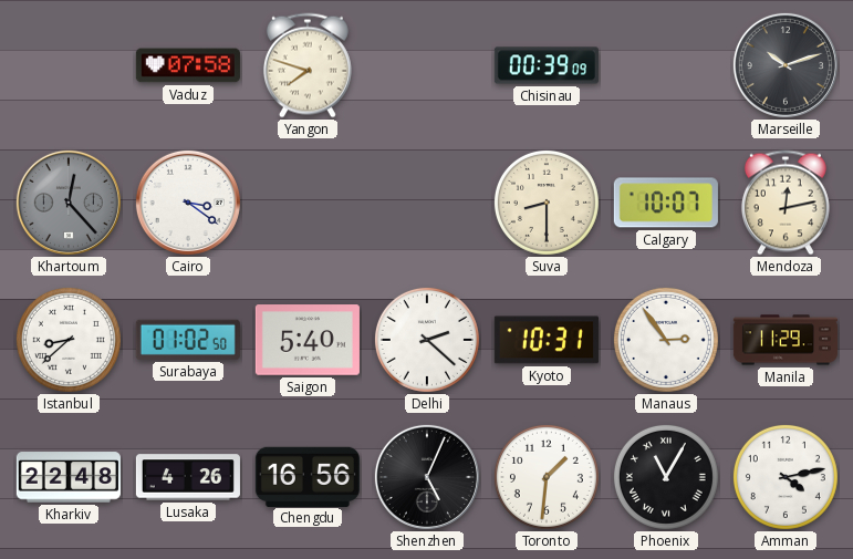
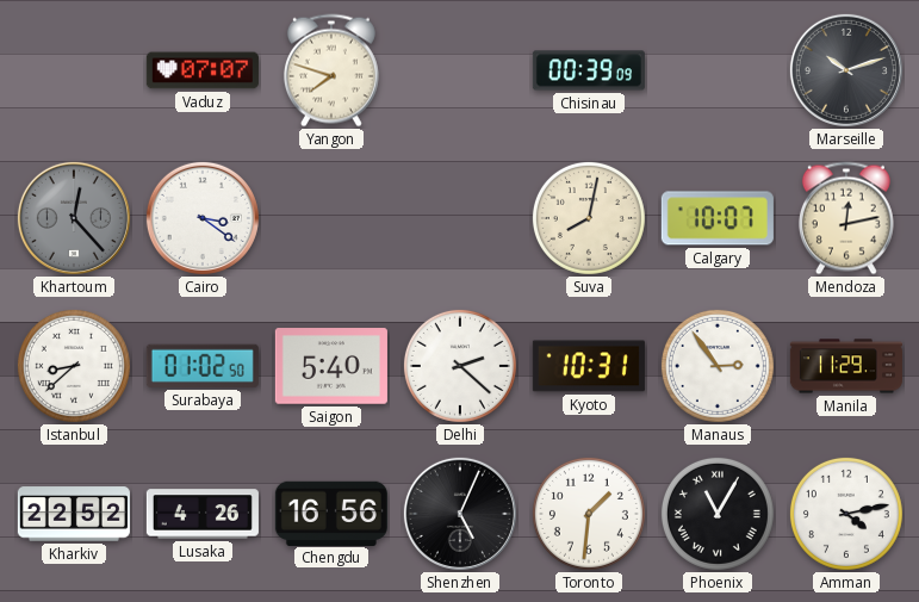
Vaduz: 07:58 -> 07:07 (203, 70)
Suva: 8:30 -> 8:02 (589, 218)
Kharkiv: 22:48 -> 22:52 (74, 514)
